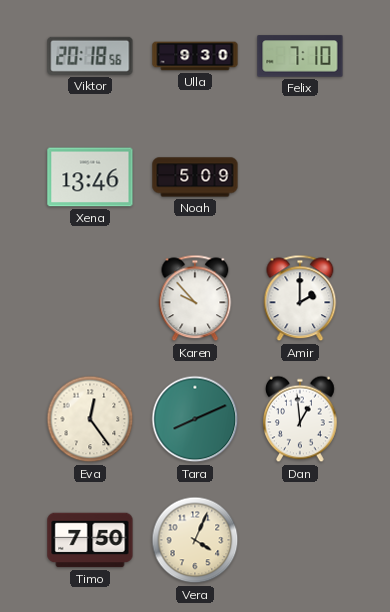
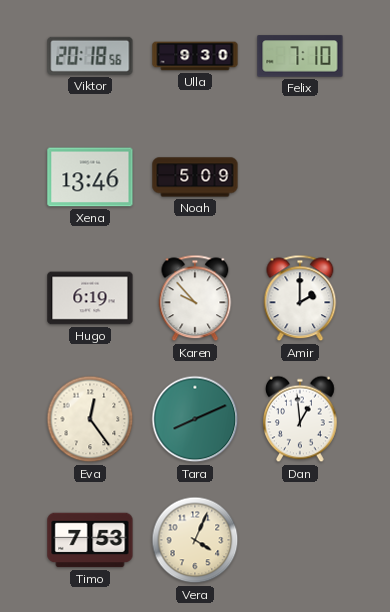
Hugo: none -> 6:19 (90, 298)
Timo: 7:50 -> 7:53 (90, 540)
